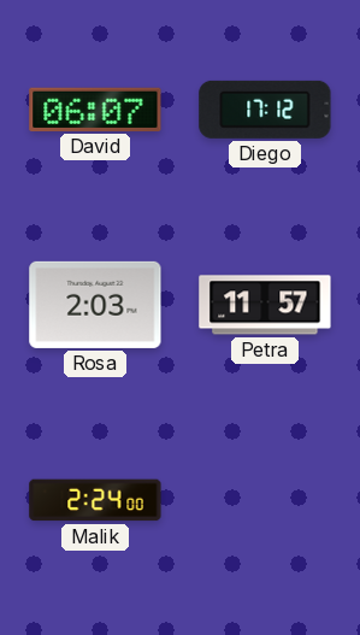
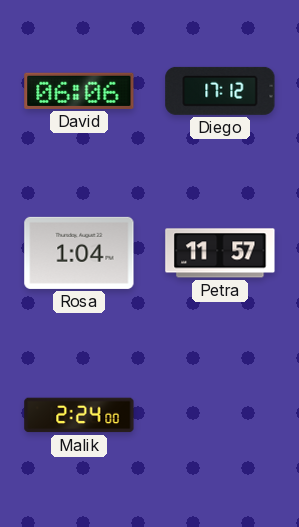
David: 06:07 -> 06:06 (79, 91)
Rosa: 2:03 -> 1:04 (79, 253)
